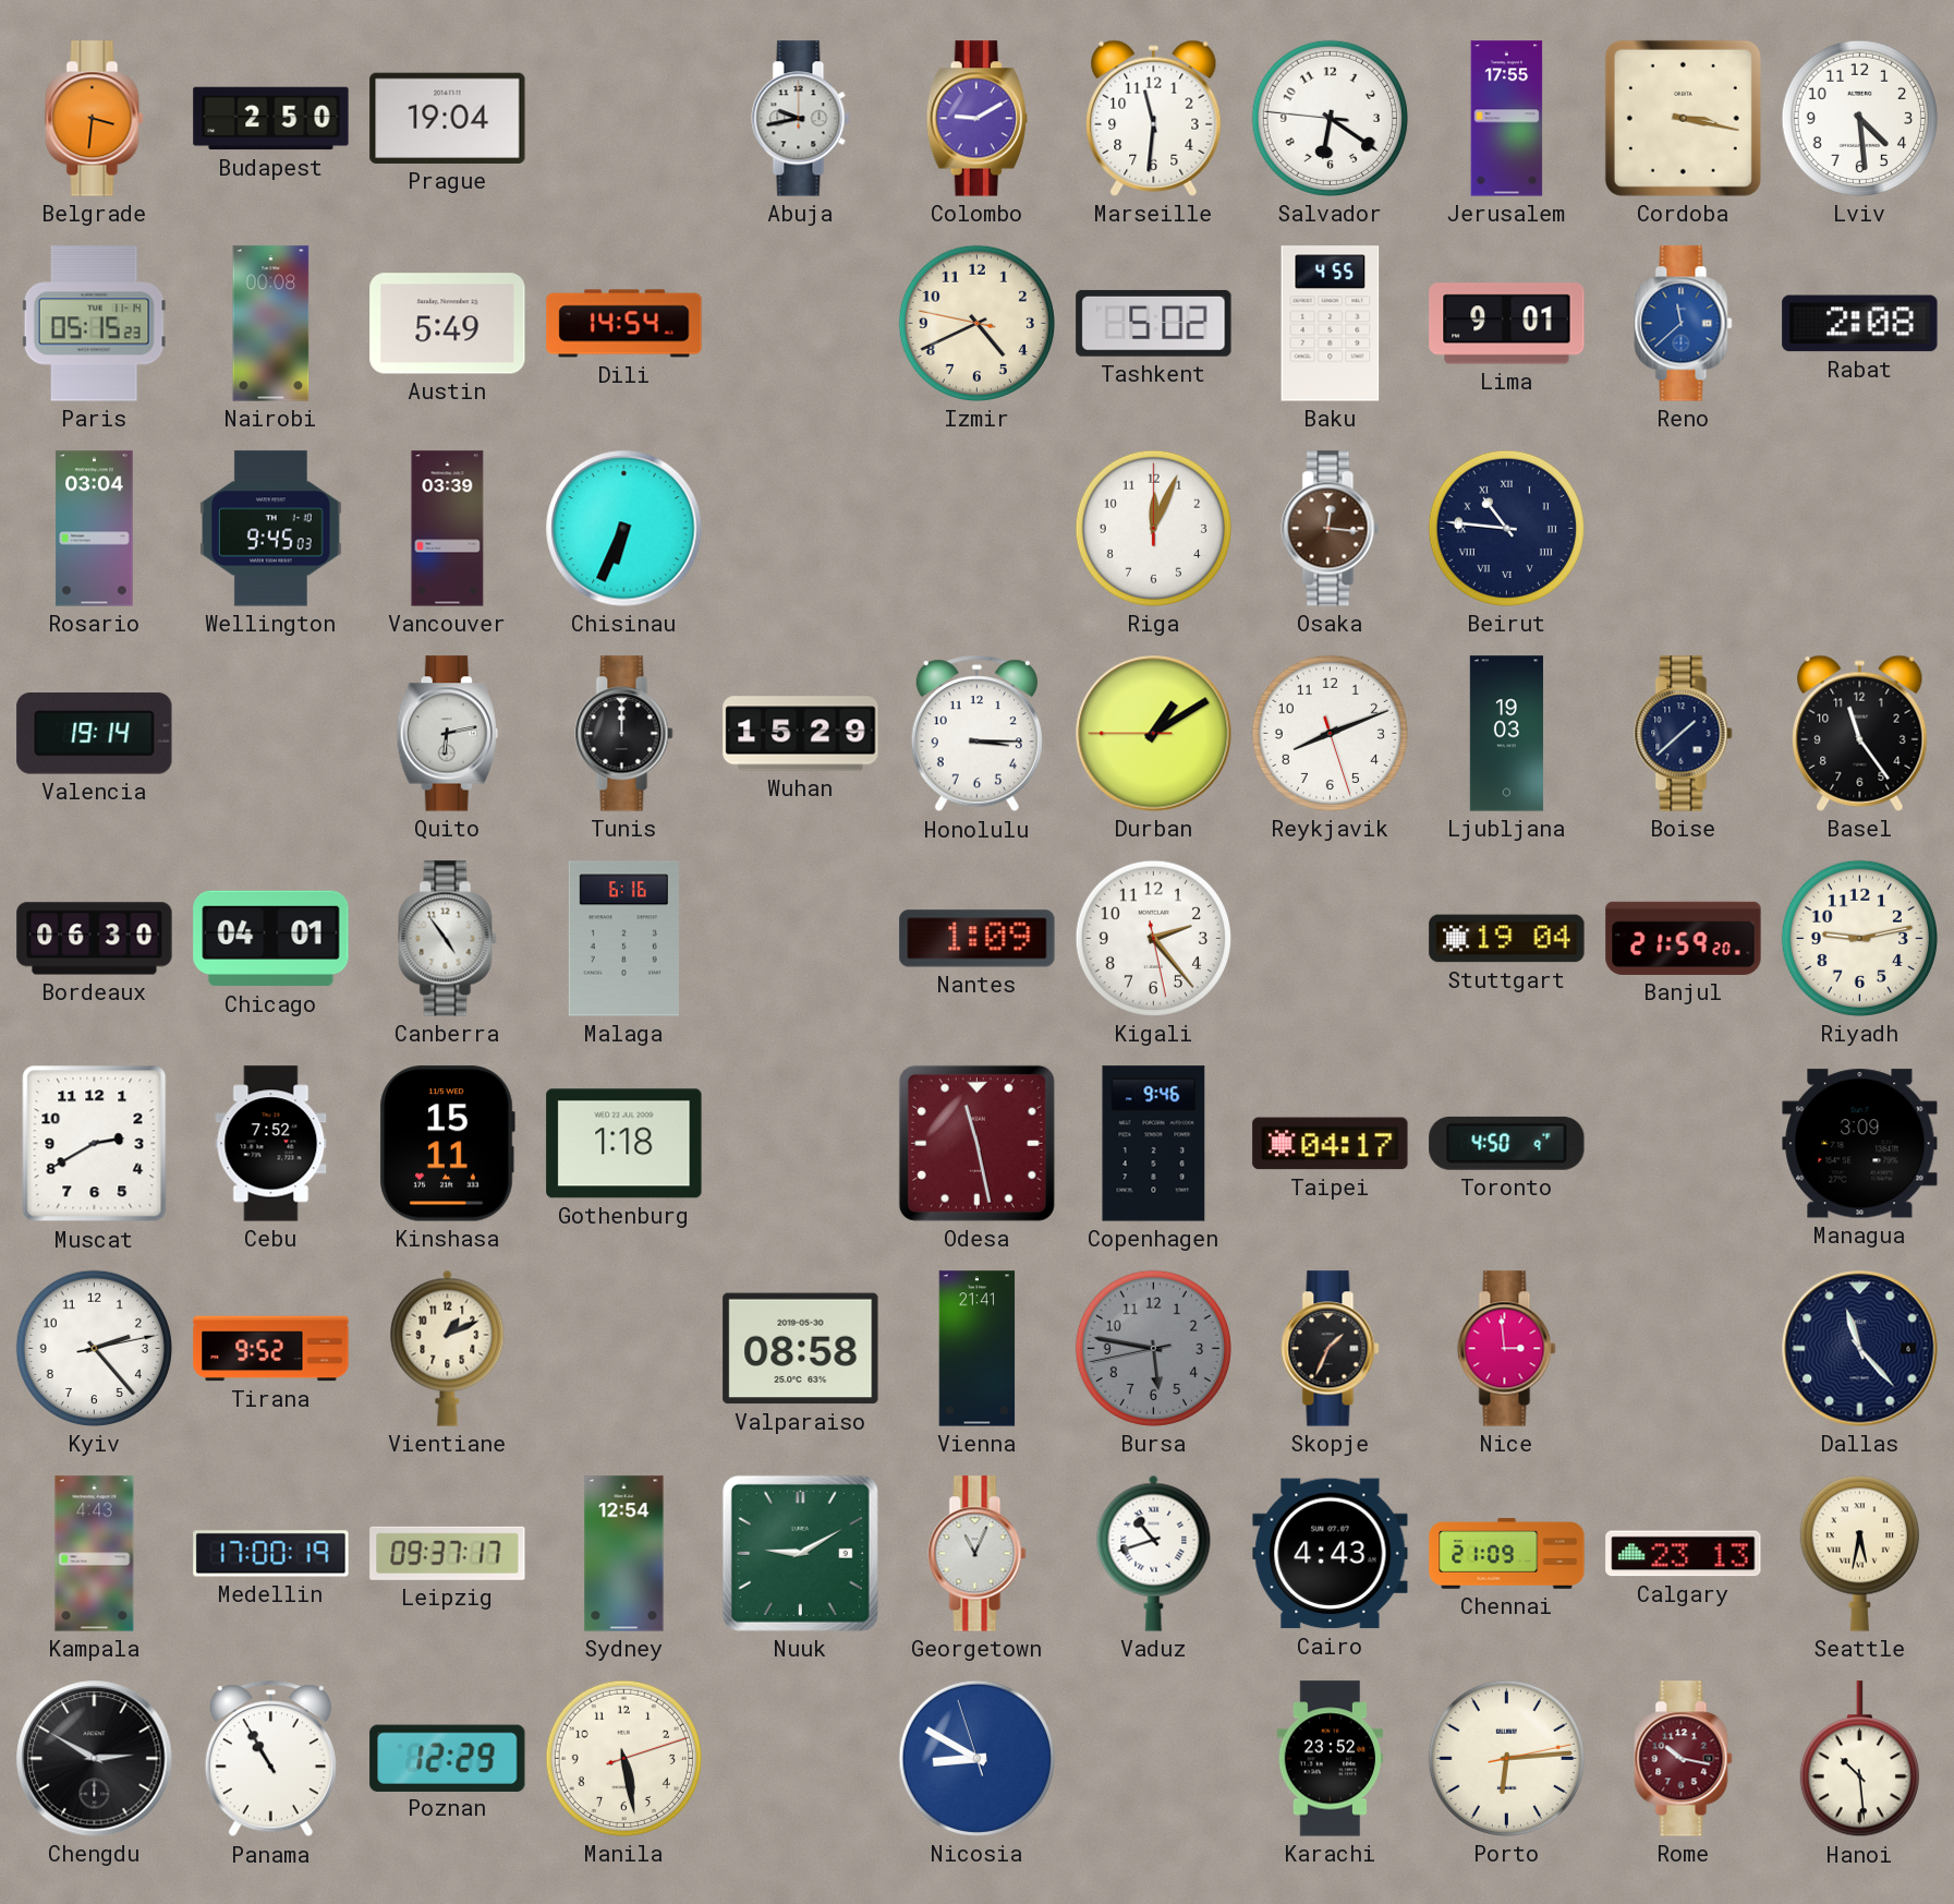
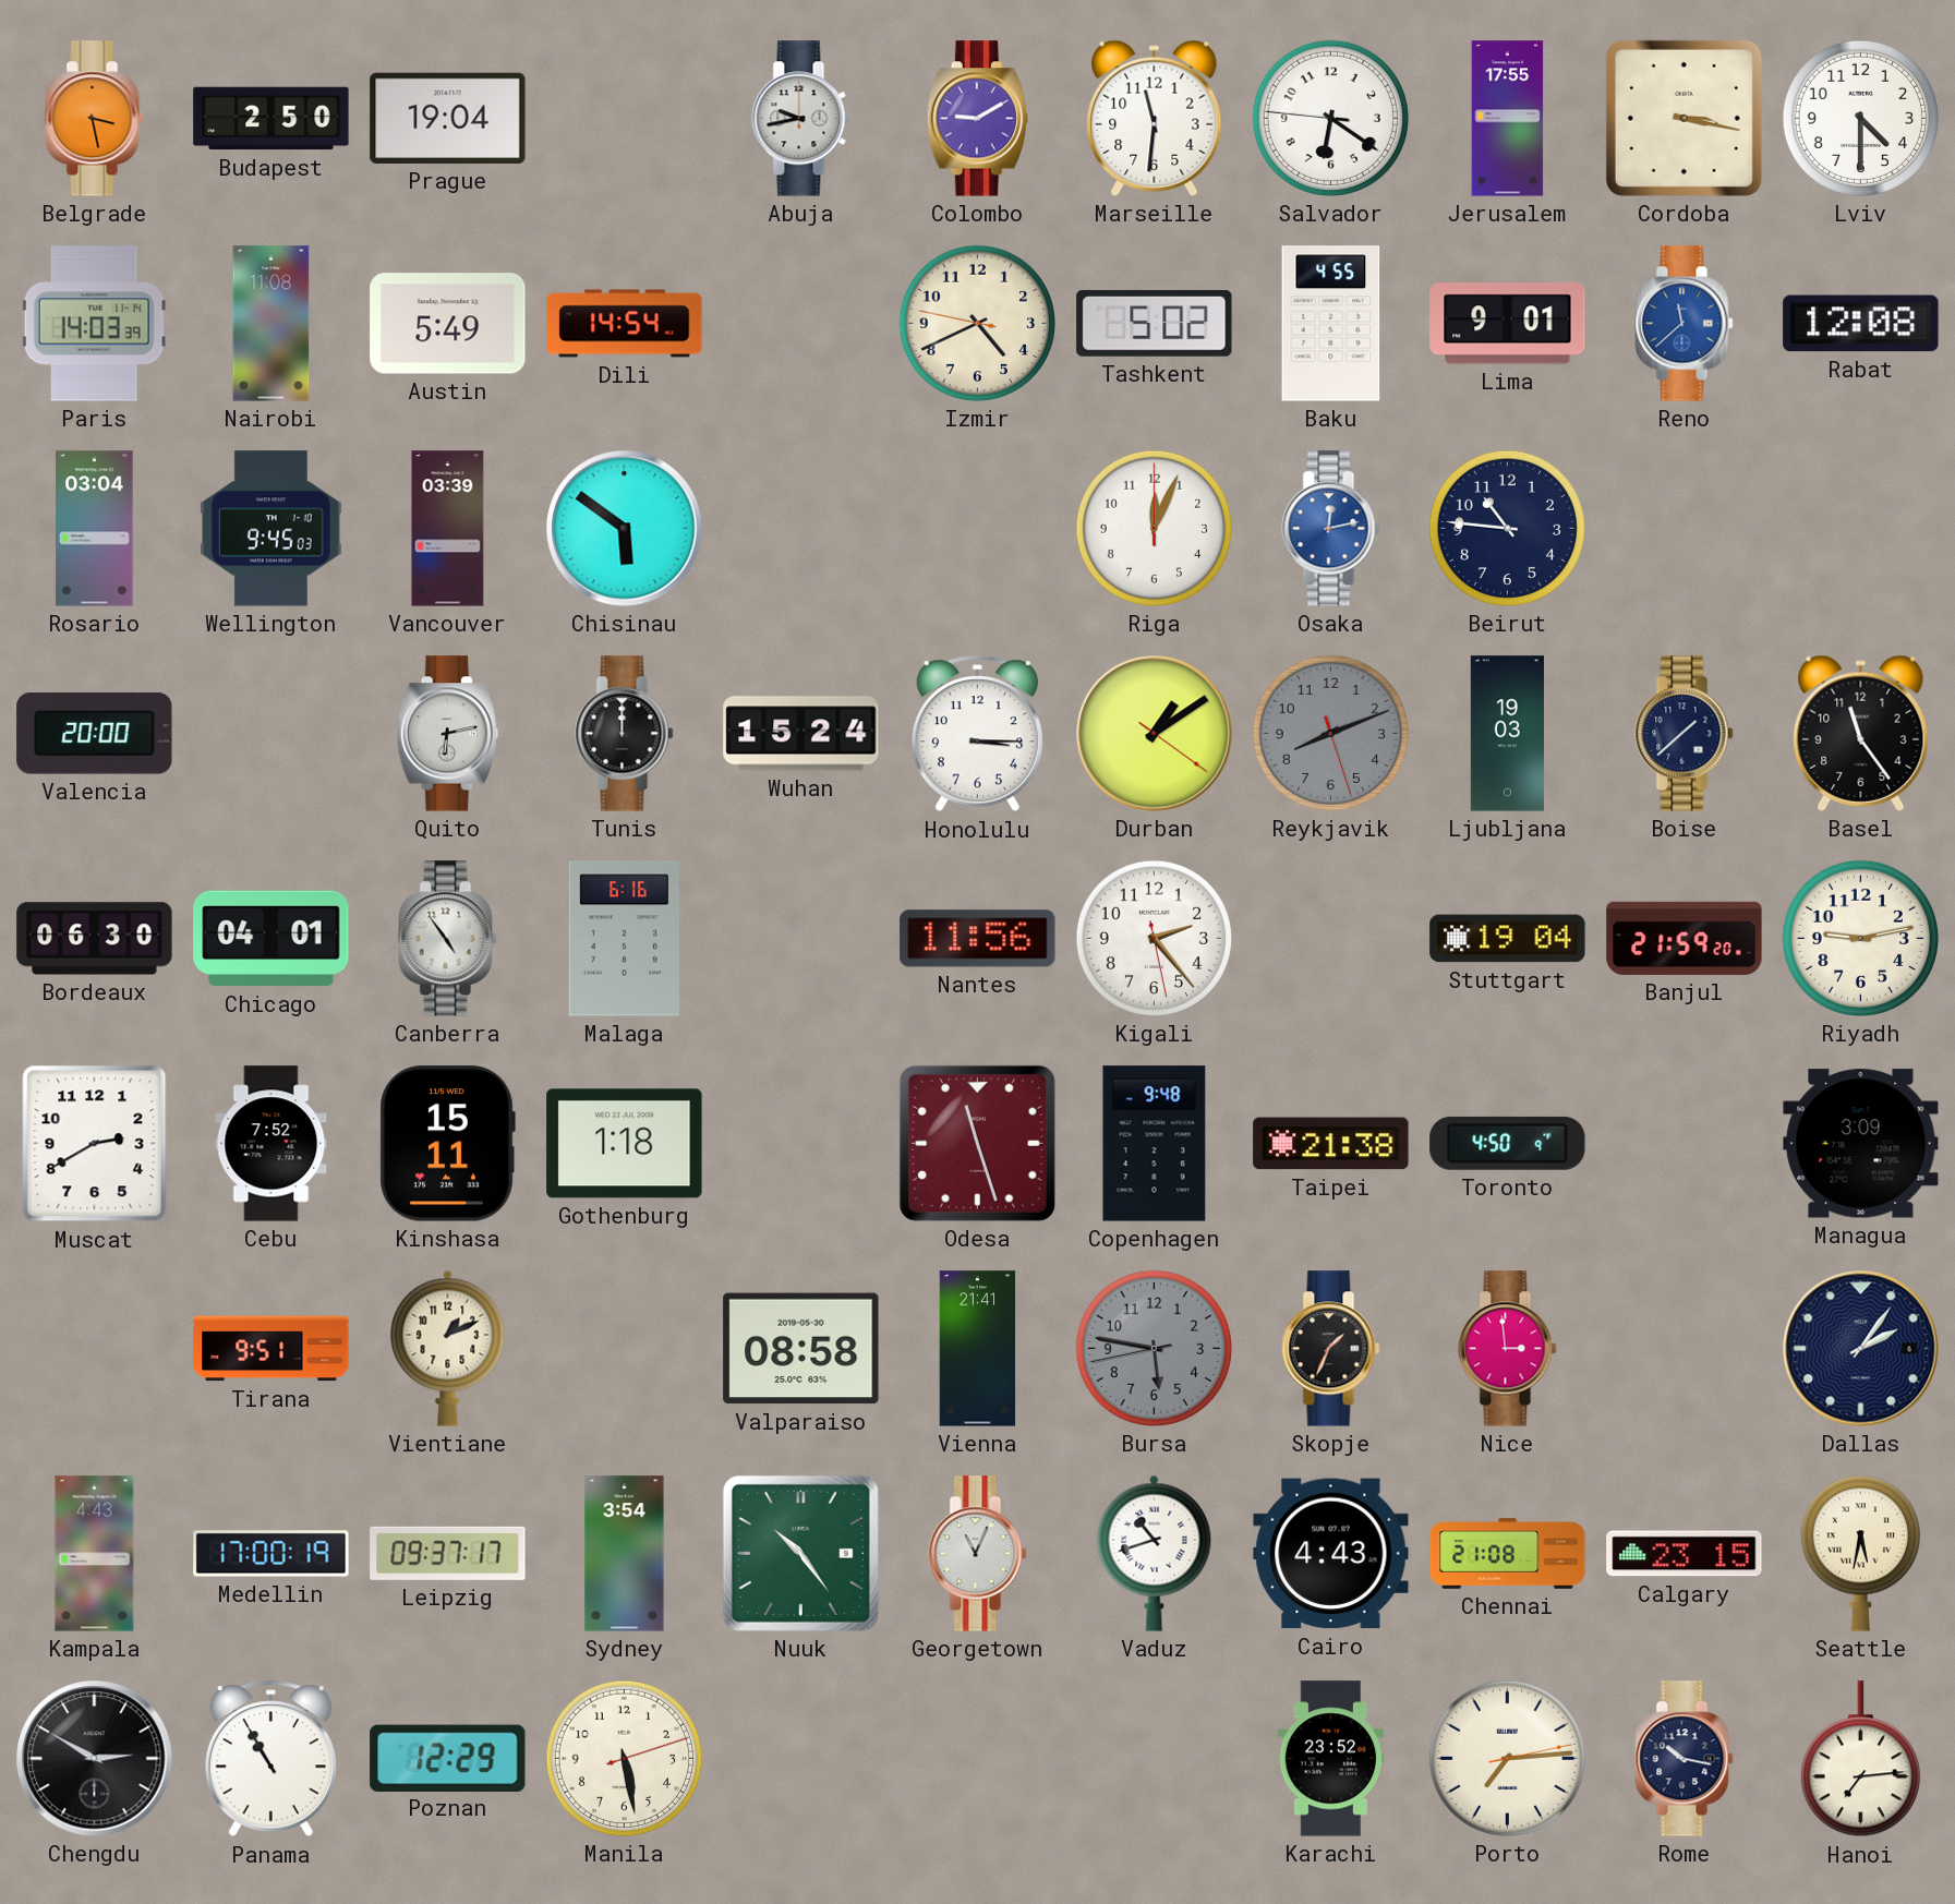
Belgrade: 3:31 -> 3:28 (95, 119)
Lviv: 4:29 -> 4:30 (1860, 118)
Paris: 05:15 -> 14:03 (94, 324)
Nairobi: 00:08 -> 11:08 (271, 324)
Rabat: 2:08 -> 12:08 (1861, 324)
Chisinau: 6:34 -> 5:51 (625, 529)
Osaka: 12:16 -> 12:13 (1331, 529)
Osaka dial: brown -> blue (1331, 529)
Beirut numerals: Roman -> Arabic (1507, 528)
Valencia: 19:14 -> 20:00 (95, 734)
Wuhan: 15:29 -> 15:24 (801, 734)
Durban: 1:09:45 -> 1:09:21 (1155, 734)
Reykjavik dial: white -> grey (1330, 733)
Nantes: 1:09 -> 11:56 (978, 939)
Odesa: 11:28 -> 11:27 (977, 1143)
Copenhagen: 9:46 -> 9:48 (1155, 1144)
Taipei: 04:17 -> 21:38 (1331, 1144)
Kyiv: 2:23 -> none (94, 1348)
Tirana: 9:52 -> 9:51 (271, 1349)
Dallas: 11:23 -> 2:06 (1861, 1349)
Sydney: 12:54 -> 3:54 (625, 1554)
Nuuk: 9:10 -> 10:24 (800, 1553)
Chennai: 21:09 -> 21:08 (1508, 1554)
Calgary: 23:13 -> 23:15 (1685, 1554)
Nicosia: 8:49 -> none (976, 1758)
Porto: 6:14 -> 7:14 (1507, 1758)
Rome dial: burgundy -> navy (1685, 1759)
Hanoi: 10:29 -> 7:14 (1860, 1759)
